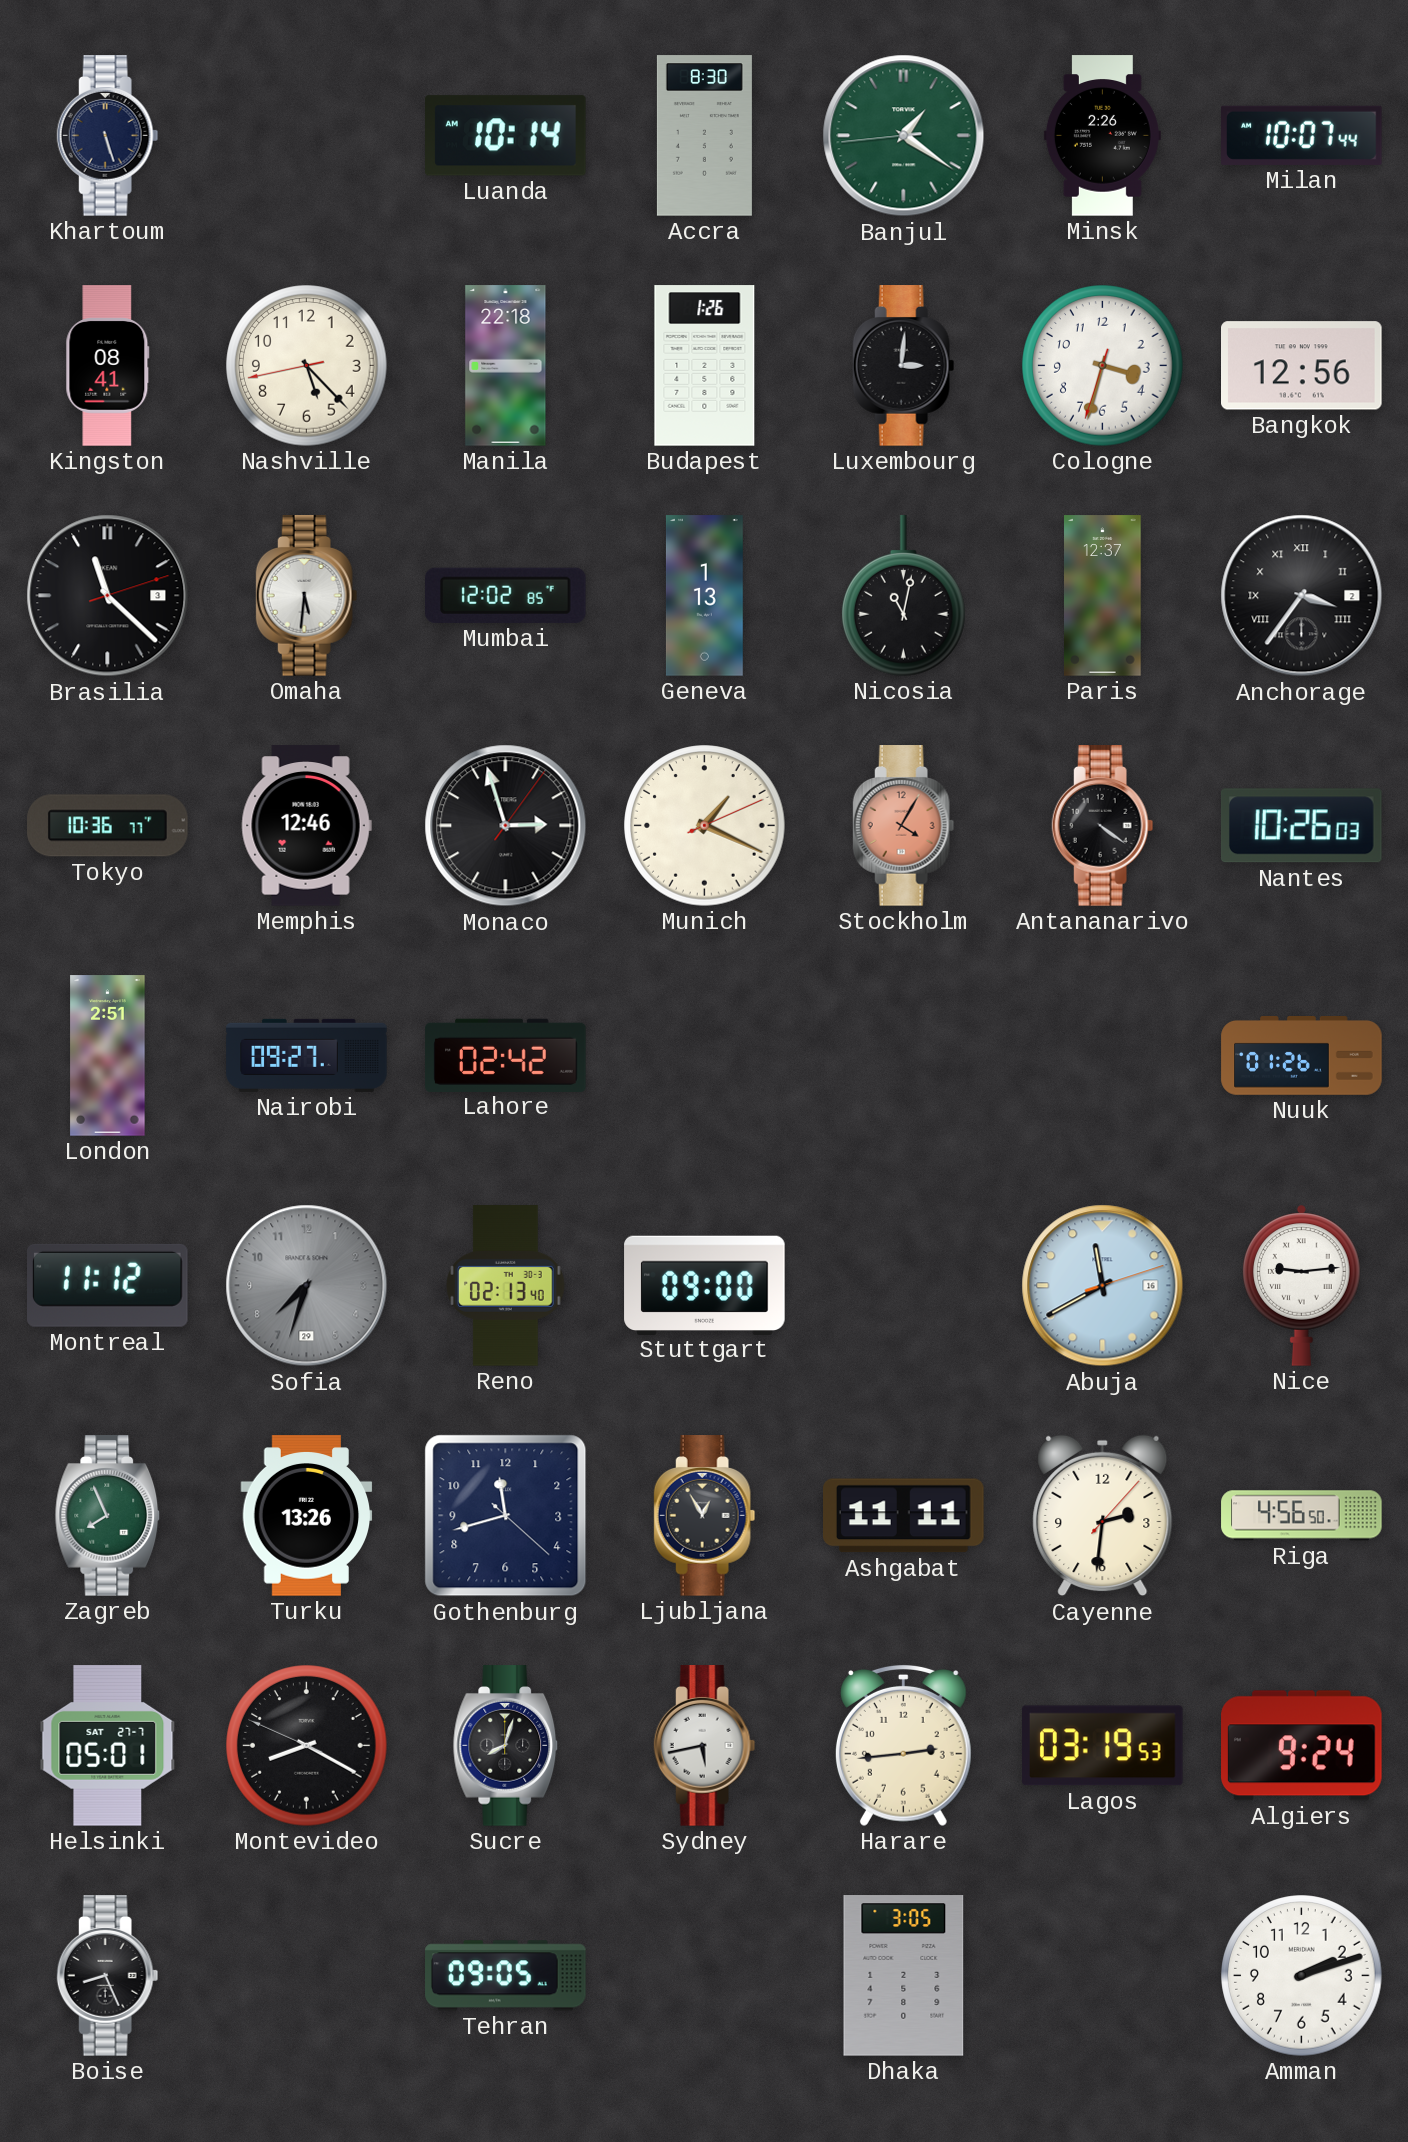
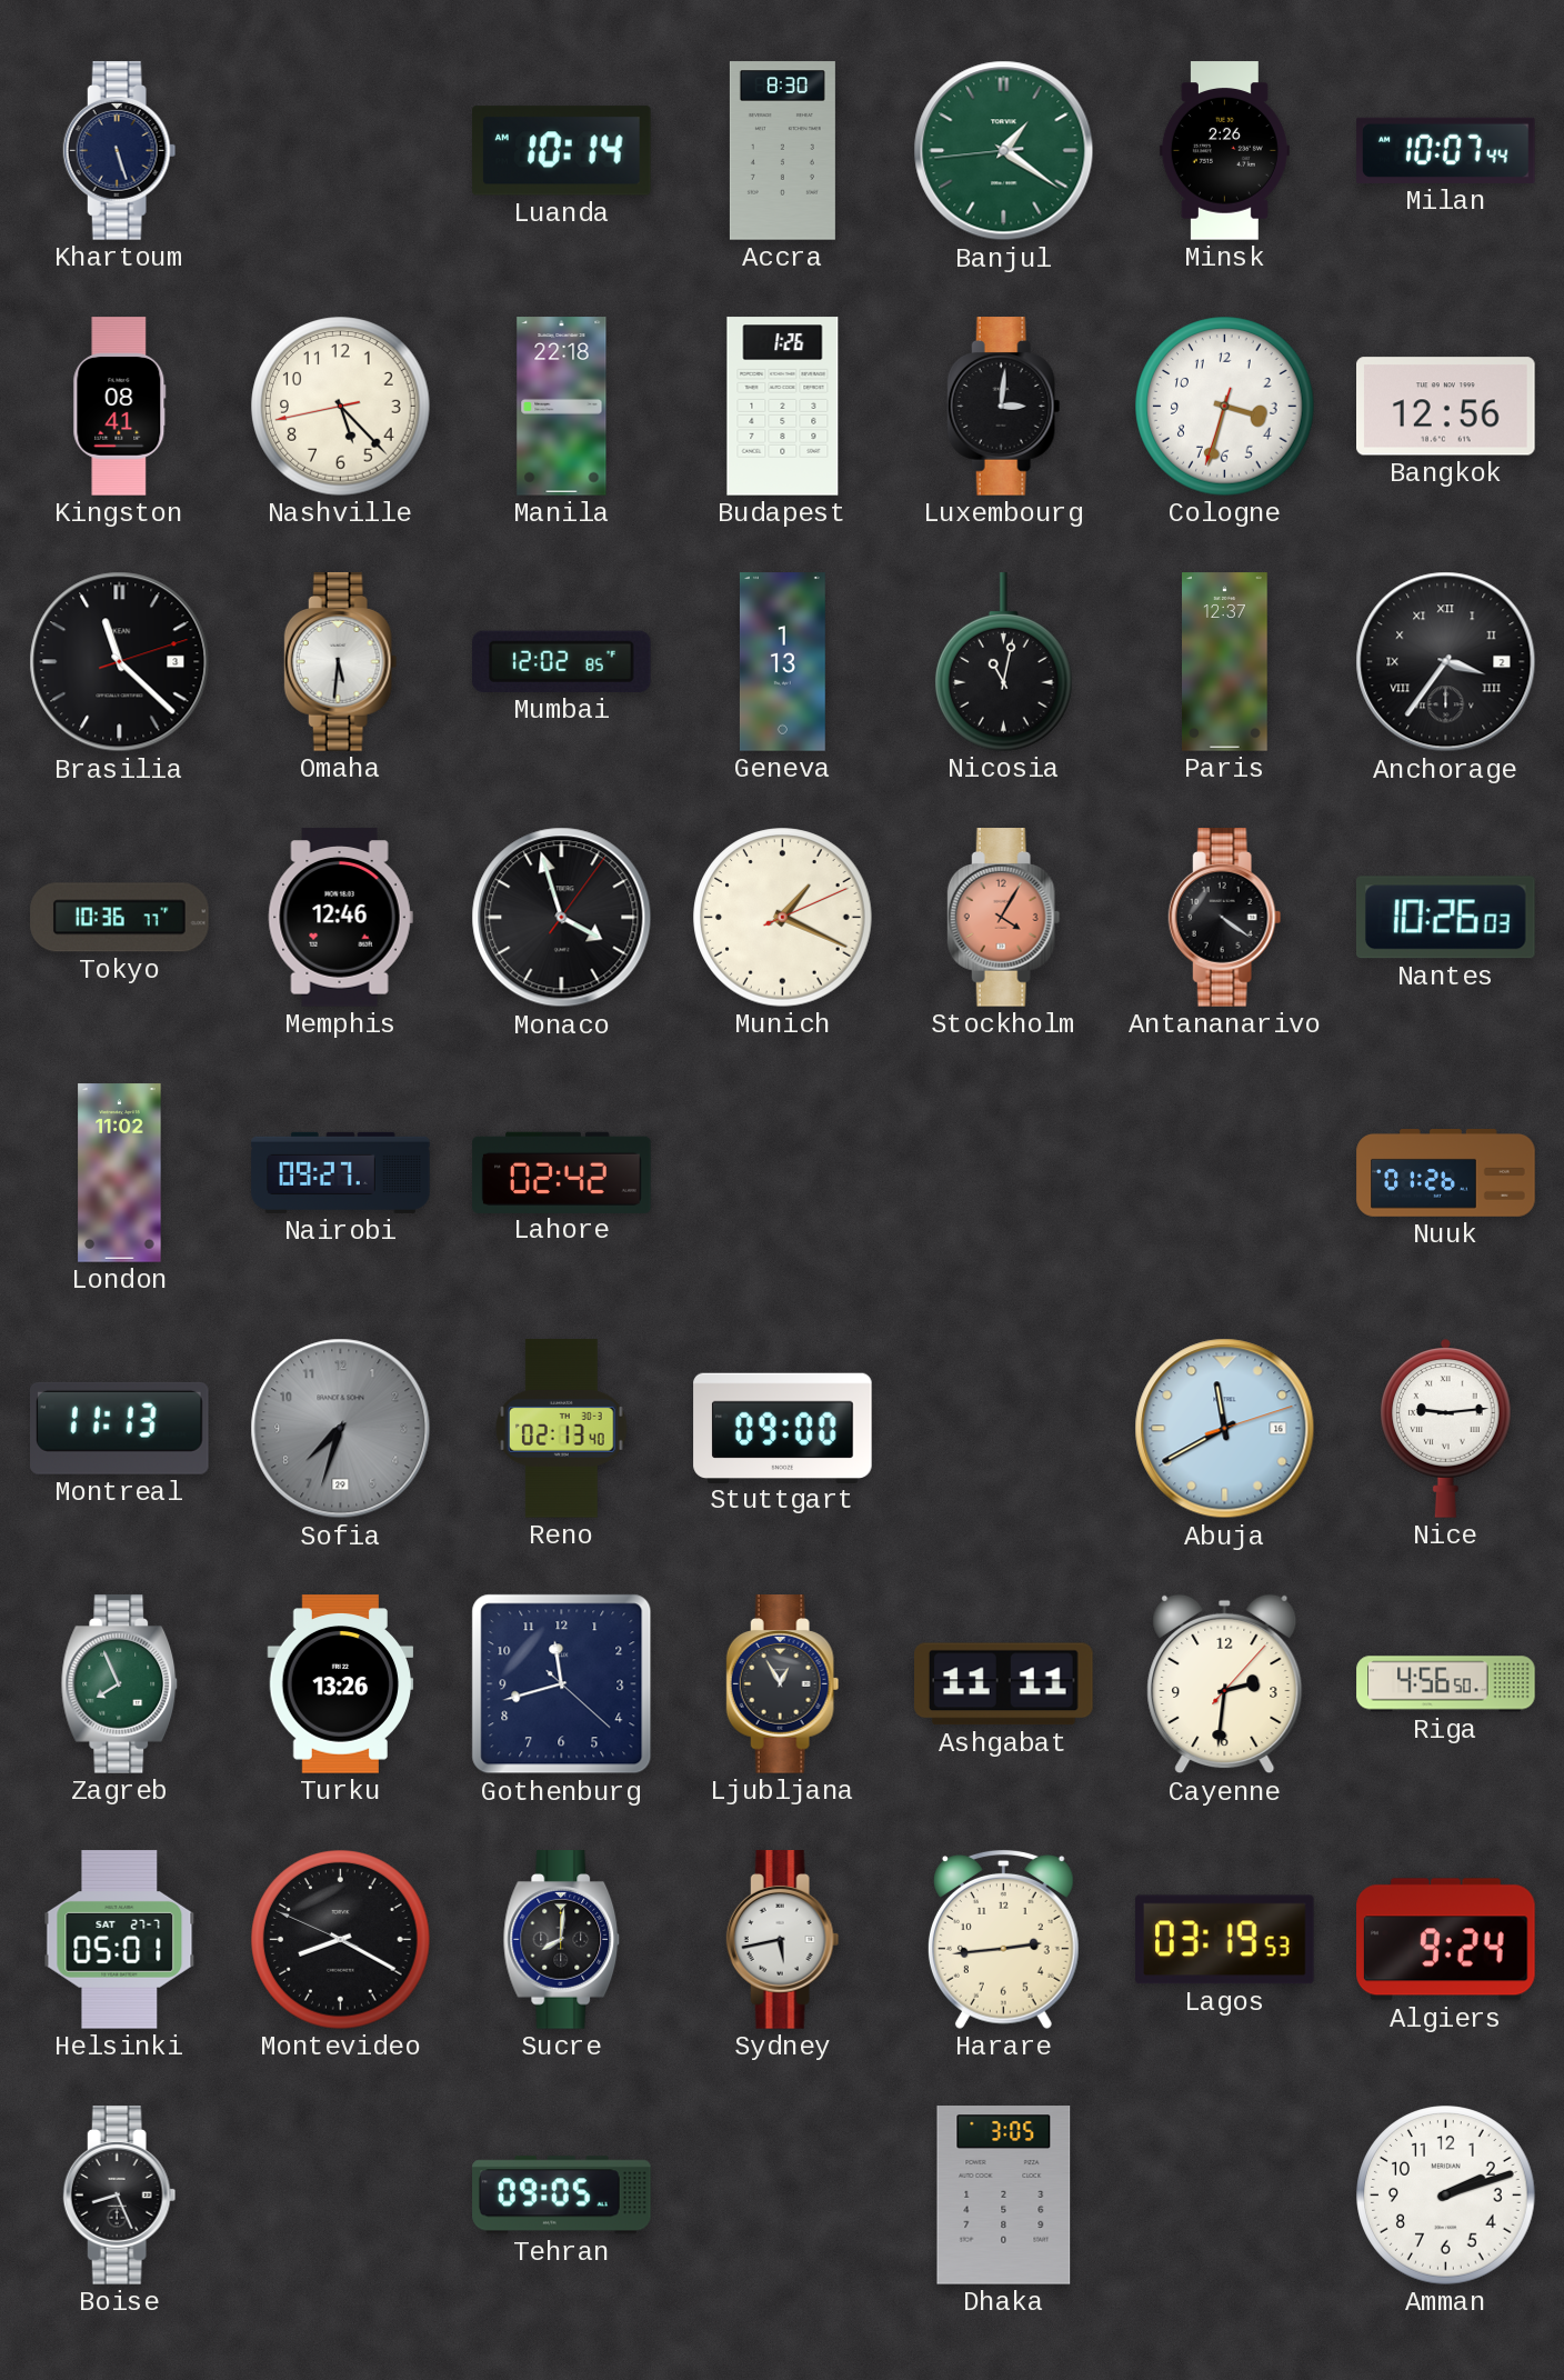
Monaco: 2:57 -> 3:57 (562, 918)
London: 2:51 -> 11:02 (120, 1173)
Montreal: 11:12 -> 11:13 (120, 1428)
Sucre: 8:03 -> 8:01 (562, 1940)
